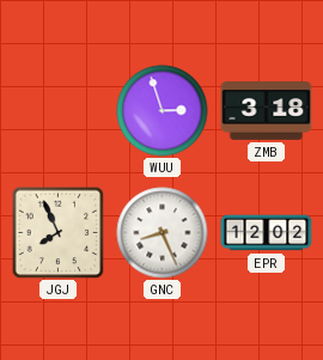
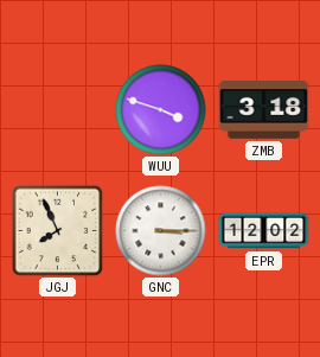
WUU: 2:57 -> 3:48 (161, 110)
GNC: 8:26 -> 3:15 (161, 231)
